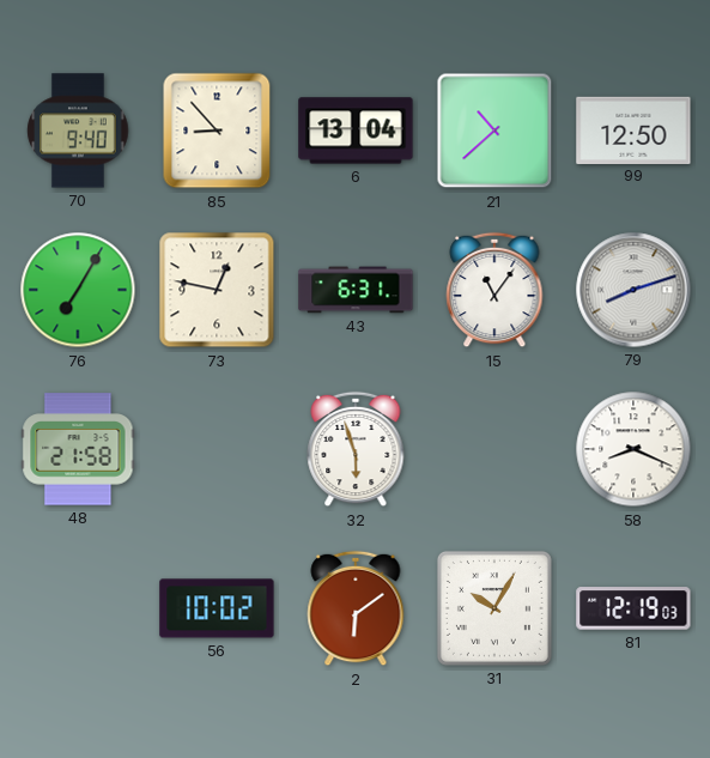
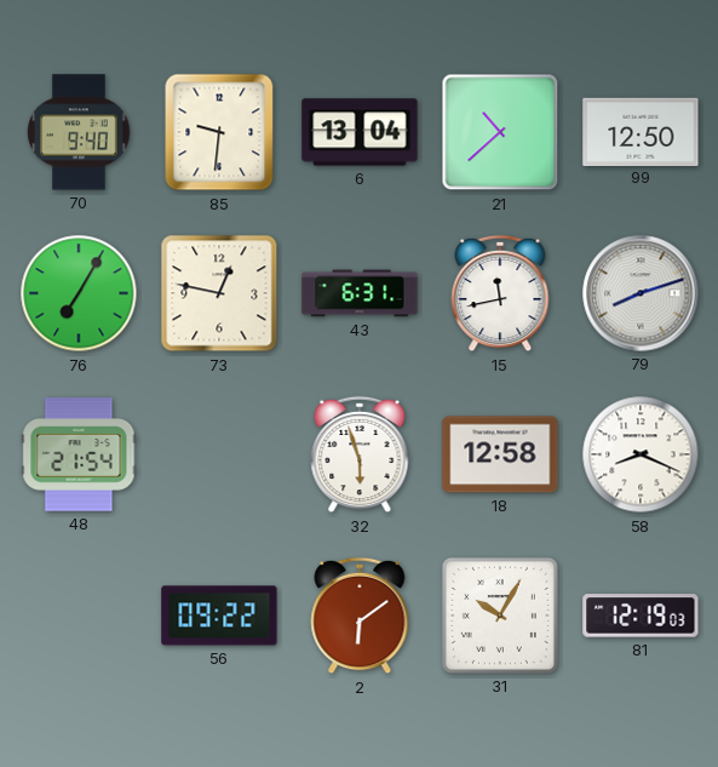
85: 8:53 -> 9:31 (219, 132)
15: 11:06 -> 11:43 (500, 293)
48: 21:58 -> 21:54 (79, 454)
18: none -> 12:58 (500, 454)
56: 10:02 -> 09:22 (219, 616)
